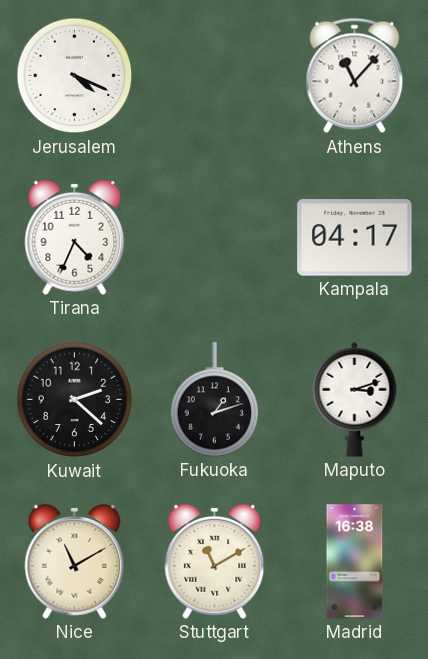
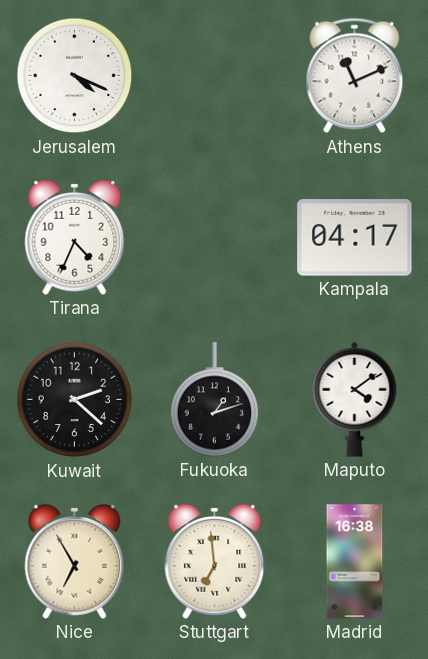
Athens: 11:07 -> 11:11 (355, 76)
Maputo: 3:12 -> 4:09 (355, 399)
Nice: 11:10 -> 6:55 (75, 561)
Stuttgart: 11:10 -> 6:59 (215, 561)
